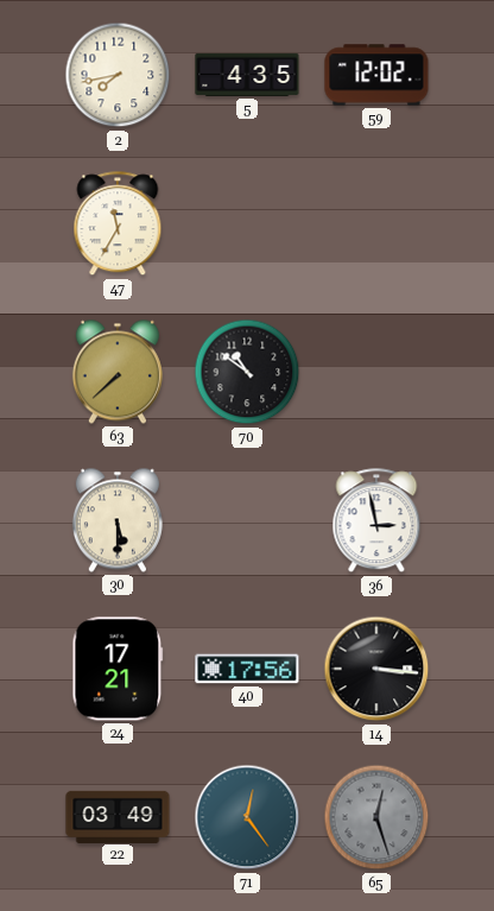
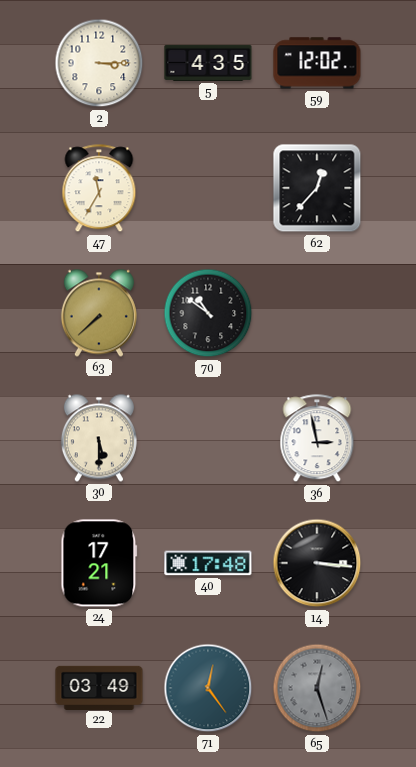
2: 7:43 -> 3:15 (99, 63)
62: none -> 12:37 (317, 188)
40: 17:56 -> 17:48 (208, 563)
